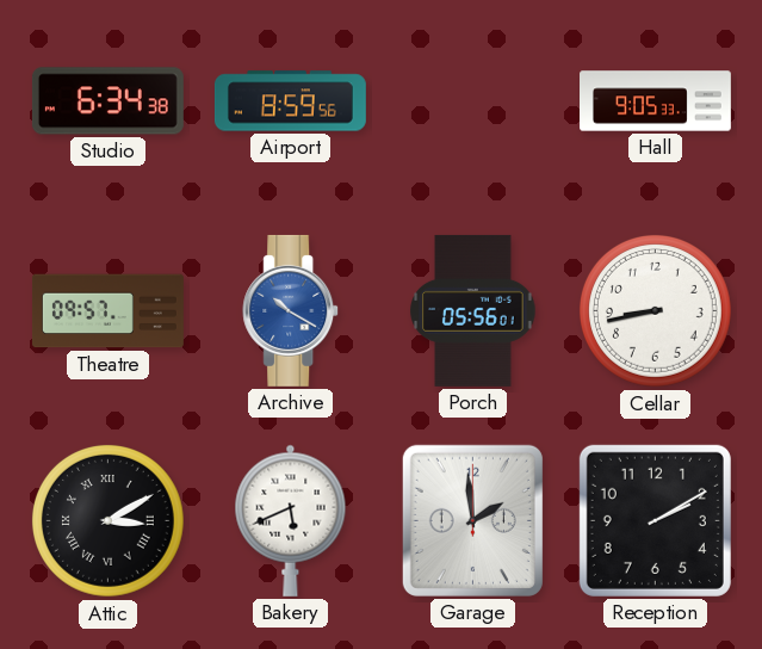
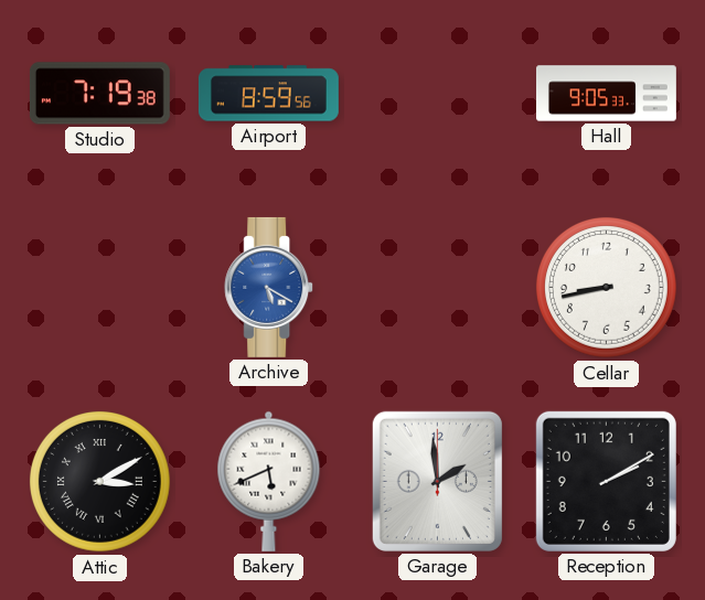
Studio: 6:34 -> 7:19 (99, 94)
Theatre: 09:57 -> none (107, 311)
Archive: 10:20 -> 5:20 (269, 287)
Porch: 05:56 -> none (473, 310)
